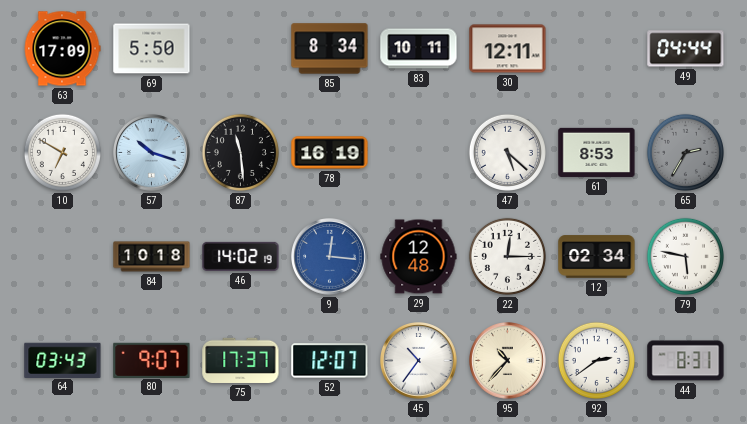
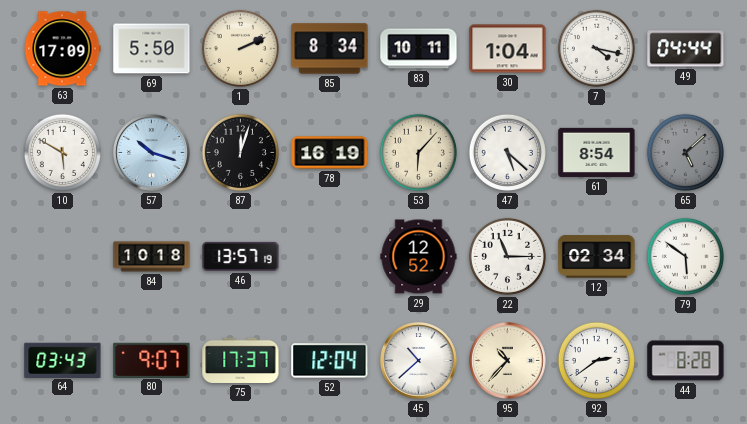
1: none -> 2:11 (240, 48)
30: 12:11 -> 1:04 (508, 49)
7: none -> 4:17 (596, 48)
10: 6:50 -> 5:50 (62, 152)
87: 11:29 -> 12:03 (240, 152)
53: none -> 6:07 (418, 152)
61: 8:53 -> 8:54 (597, 152)
65: 2:35 -> 5:08 (685, 152)
46: 14:02 -> 13:57 (241, 256)
9: 12:16 -> none (330, 257)
29: 12:48 -> 12:52 (419, 257)
22: 12:15 -> 11:15 (507, 256)
79: 5:47 -> 5:51 (685, 256)
52: 12:07 -> 12:04 (330, 361)
45: 10:36 -> 10:38 (419, 361)
44: 8:31 -> 8:28 (686, 361)
